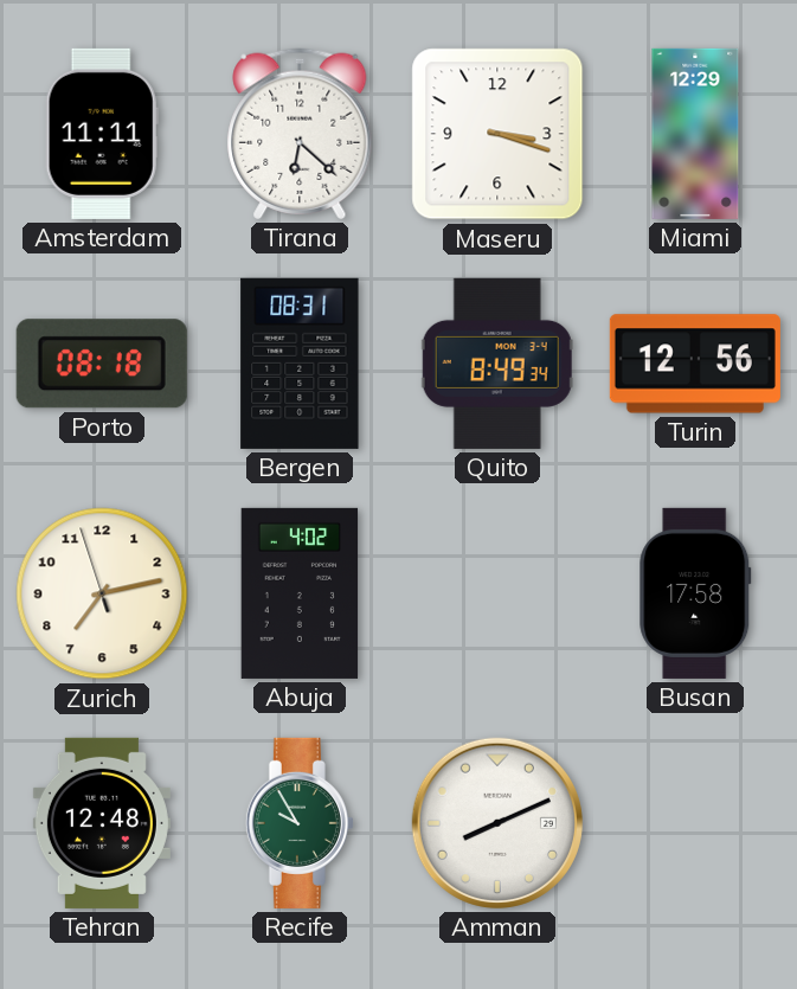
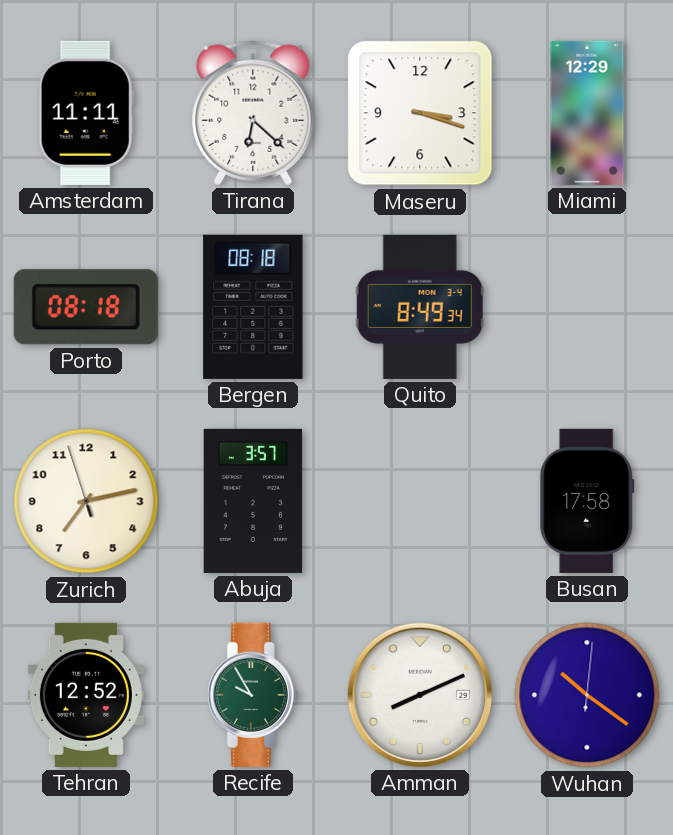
Bergen: 08:31 -> 08:18 (253, 307)
Turin: 12:56 -> none (695, 364)
Abuja: 4:02 -> 3:57 (253, 501)
Tehran: 12:48 -> 12:52 (86, 695)
Wuhan: none -> 10:21 (587, 695)
